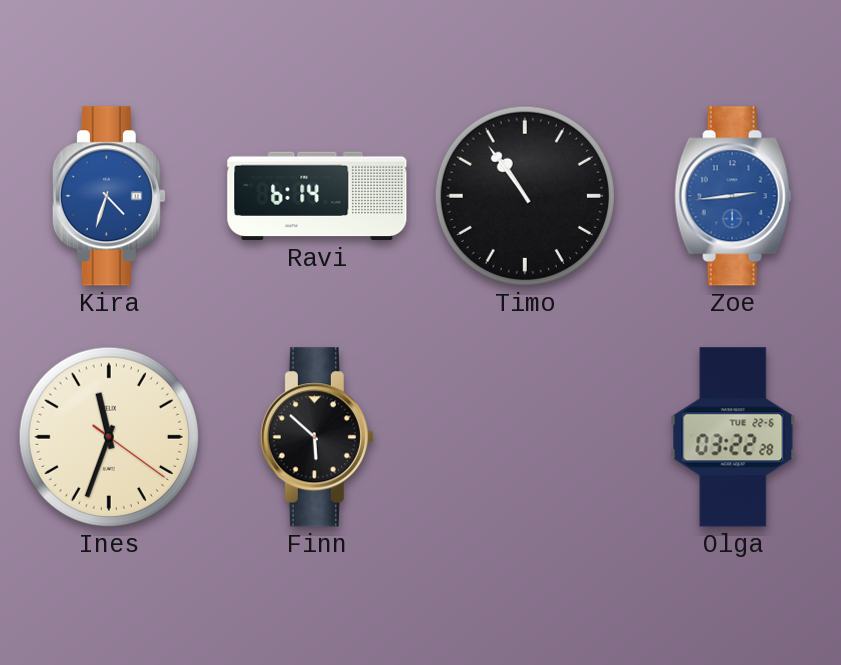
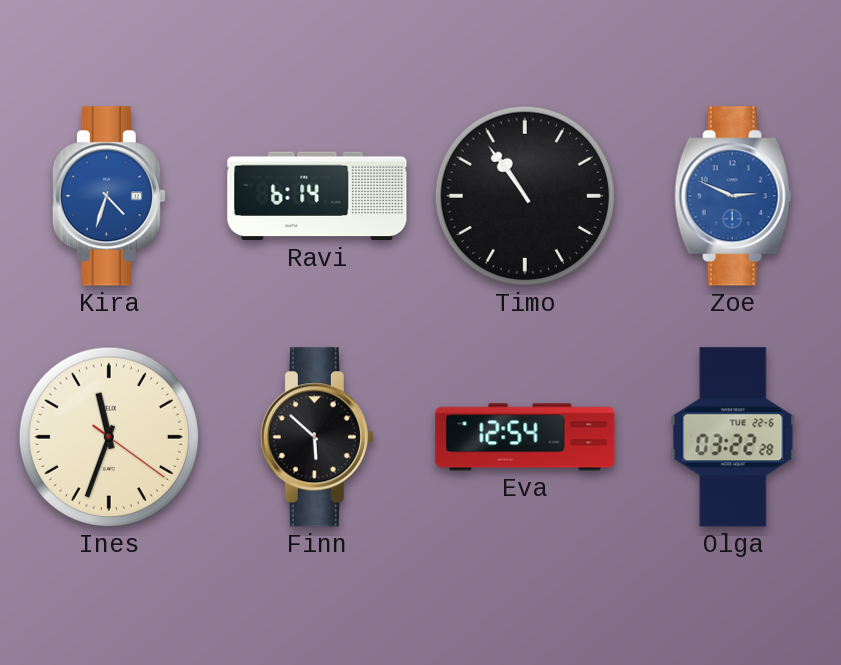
Zoe: 2:44 -> 2:49 (733, 196)
Eva: none -> 12:54 (525, 437)
